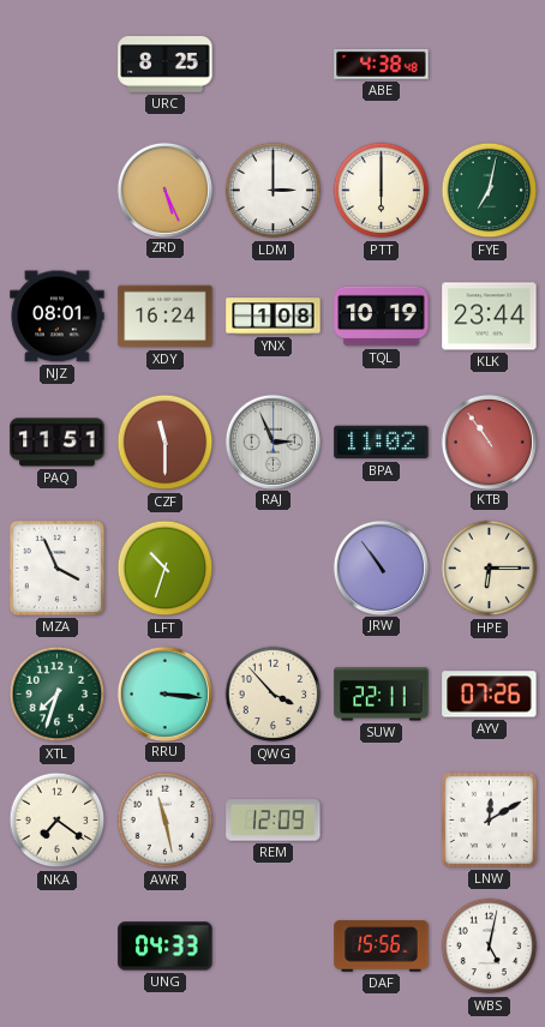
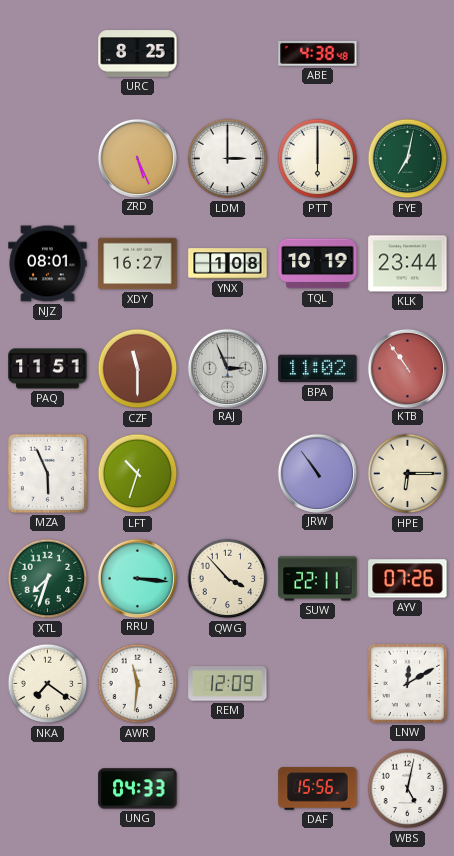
XDY: 16:24 -> 16:27 (138, 264)
MZA: 3:56 -> 5:56 (47, 473)
AWR: 11:28 -> 11:31 (138, 684)
